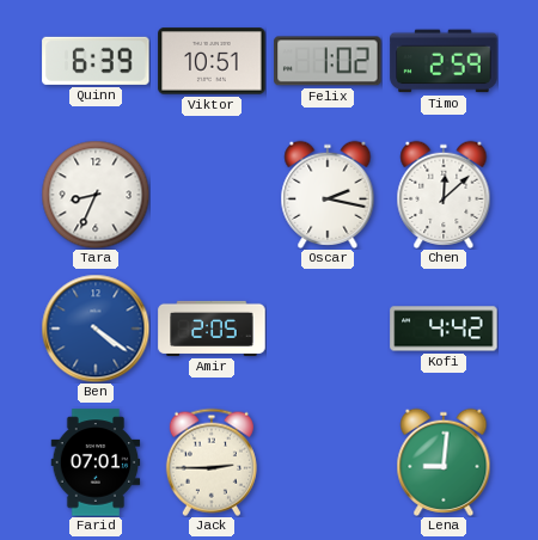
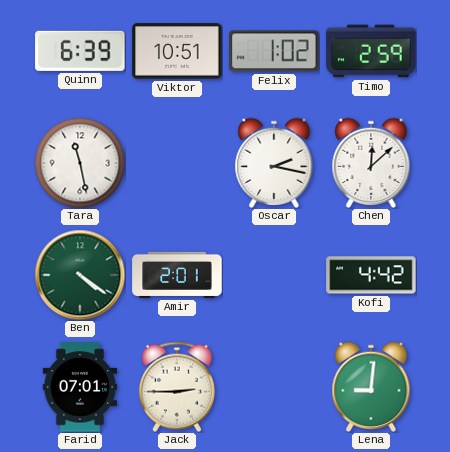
Tara: 8:34 -> 11:28 (80, 163)
Ben dial: blue -> green (80, 275)
Amir: 2:05 -> 2:01 (177, 275)
